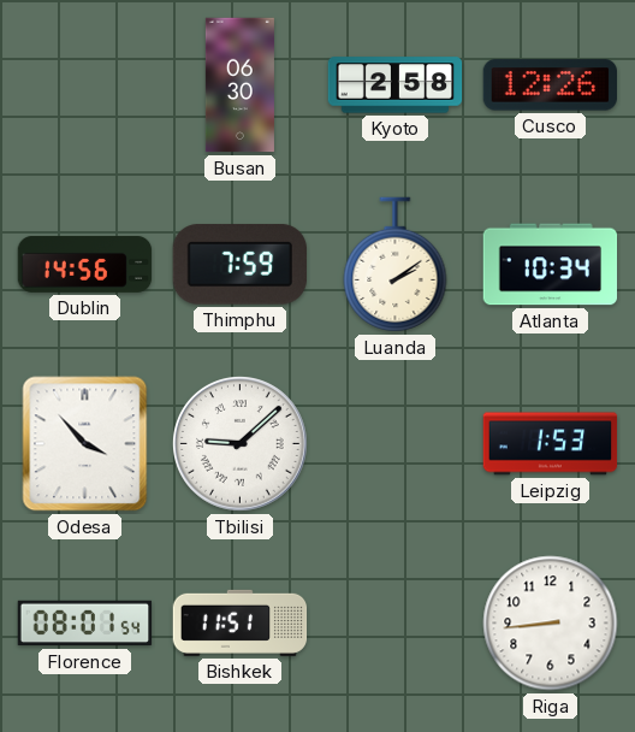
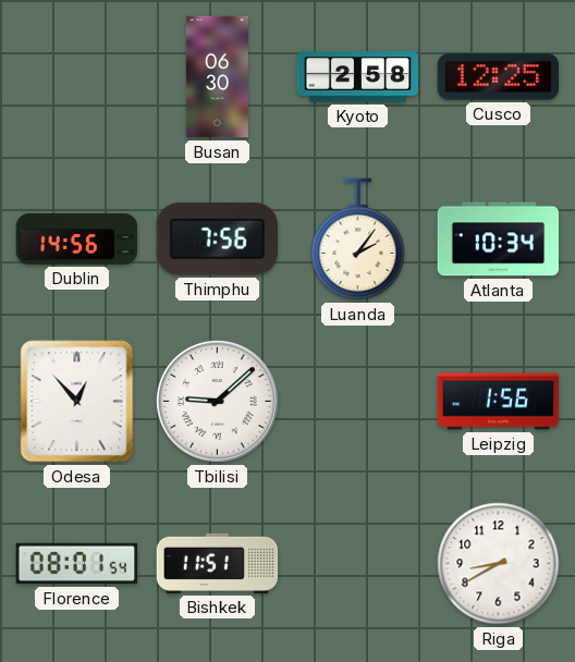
Cusco: 12:26 -> 12:25 (498, 77)
Thimphu: 7:59 -> 7:56 (217, 240)
Luanda: 2:09 -> 2:06 (358, 240)
Odesa: 3:53 -> 12:53 (77, 402)
Leipzig: 1:53 -> 1:56 (499, 402)
Riga: 8:44 -> 8:40 (499, 564)
